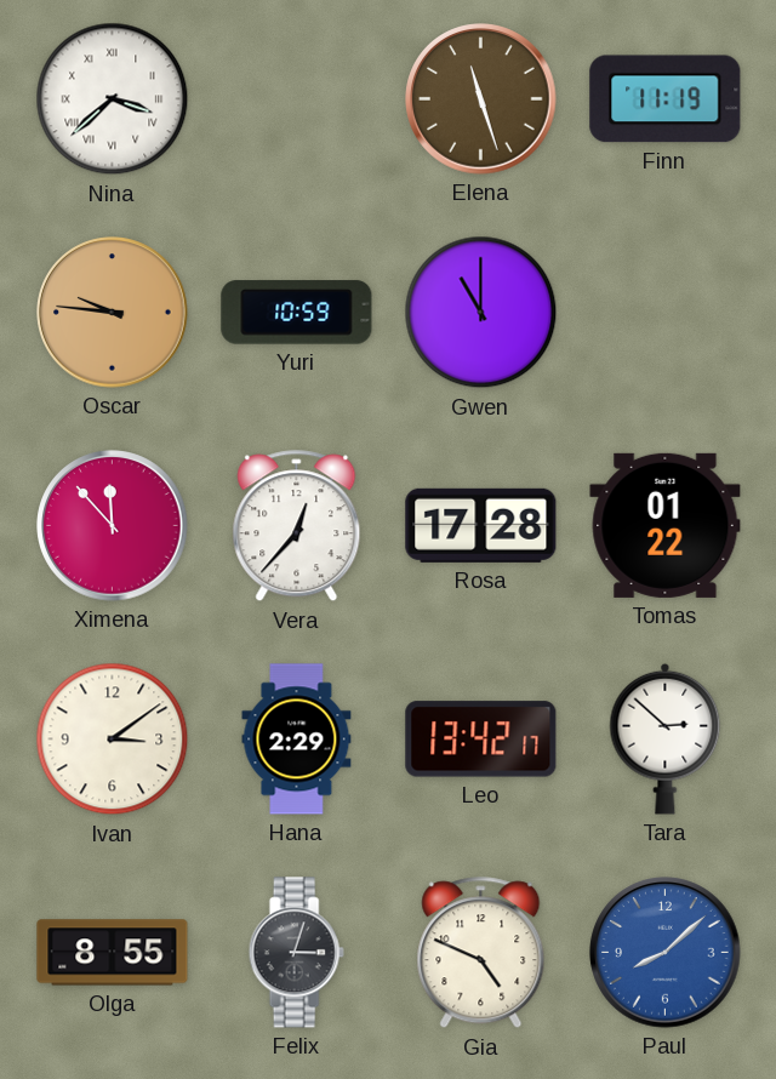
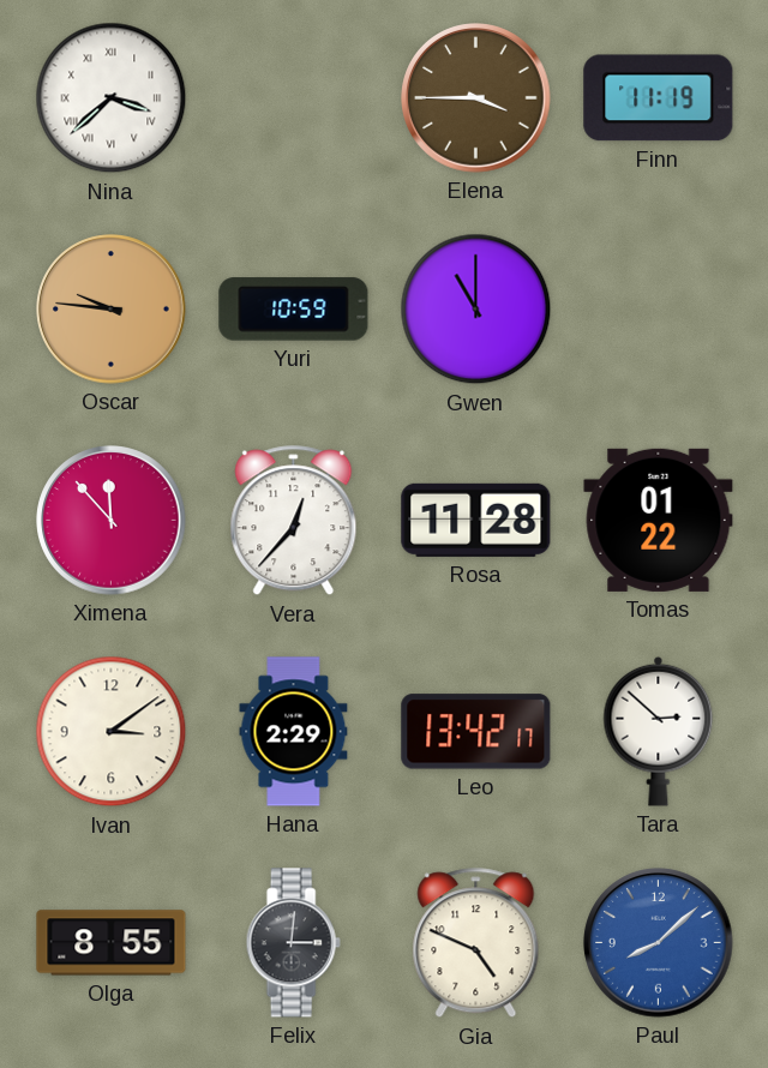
Elena: 11:27 -> 3:45 (476, 98)
Rosa: 17:28 -> 11:28 (476, 520)
Felix: 3:03 -> 3:01 (293, 943)
